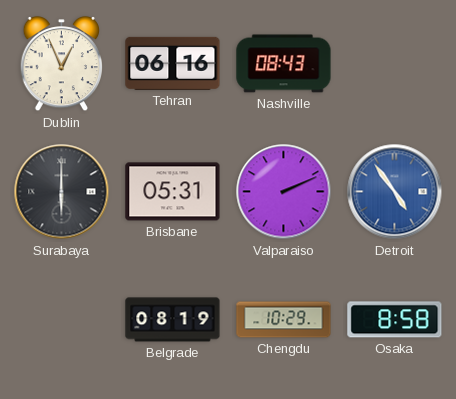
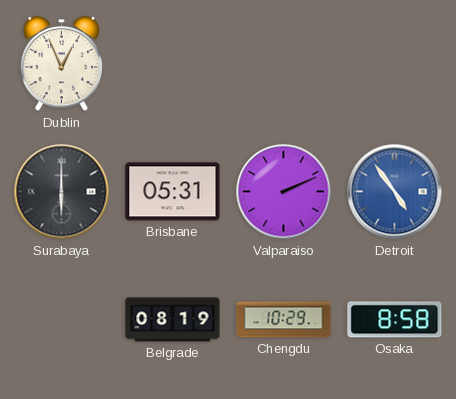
Tehran: 06:16 -> none (173, 63)
Nashville: 08:43 -> none (284, 64)
